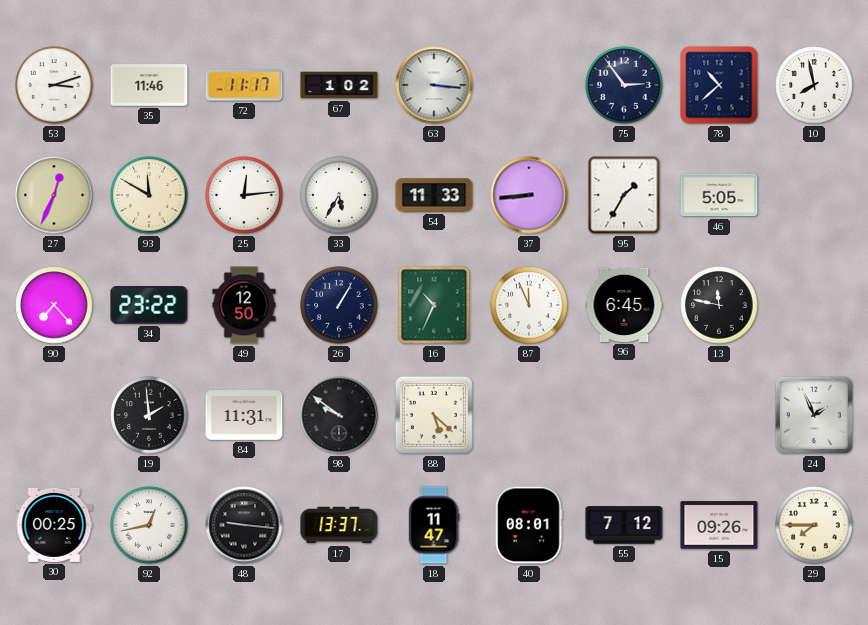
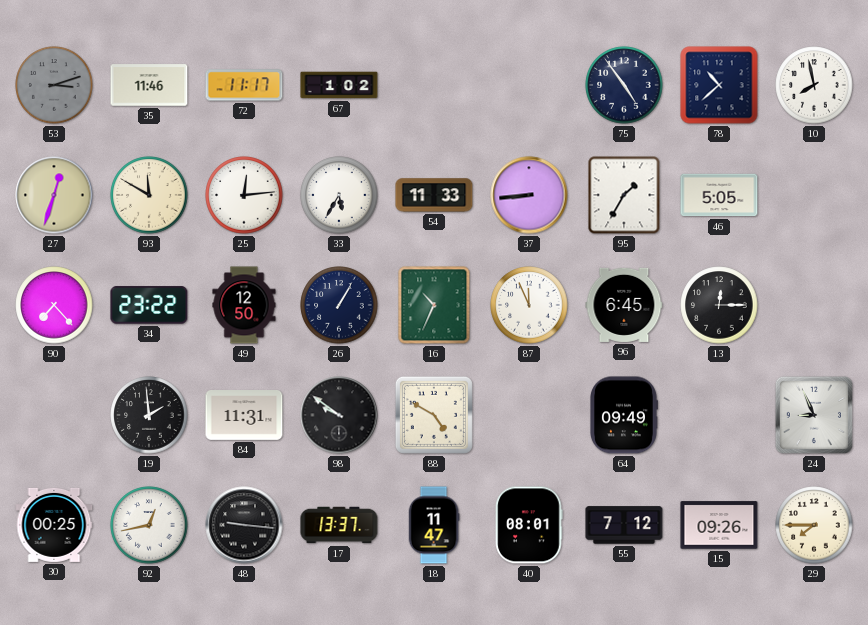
53 dial: white -> grey (54, 85)
63: 3:16 -> none (434, 85)
75: 2:54 -> 4:54 (624, 85)
27: 12:34 -> 12:33 (54, 195)
13: 11:47 -> 12:15 (719, 305)
88: 5:22 -> 4:50 (434, 415)
64: none -> 09:49 (624, 415)
24: 1:56 -> 8:56 (814, 415)
